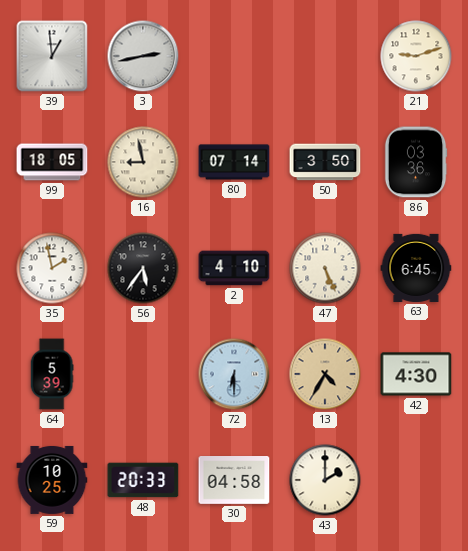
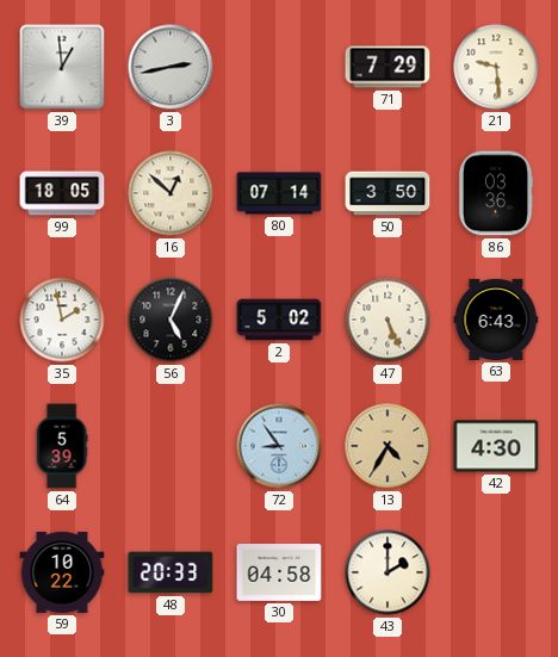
71: none -> 7:29 (387, 67)
21: 9:12 -> 9:29 (496, 67)
16: 8:58 -> 12:52 (170, 193)
56: 5:36 -> 5:04 (170, 320)
2: 4:10 -> 5:02 (279, 320)
63: 6:45 -> 6:43 (496, 320)
72: 6:30 -> 8:54 (279, 446)
59: 10:25 -> 10:22 (62, 572)
